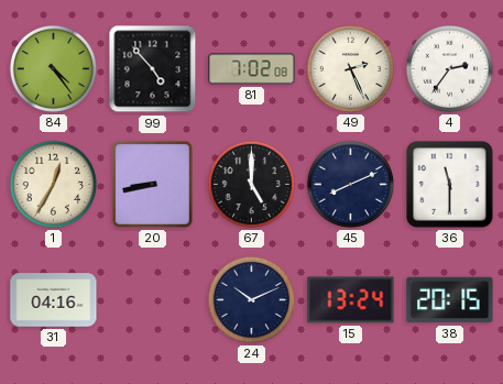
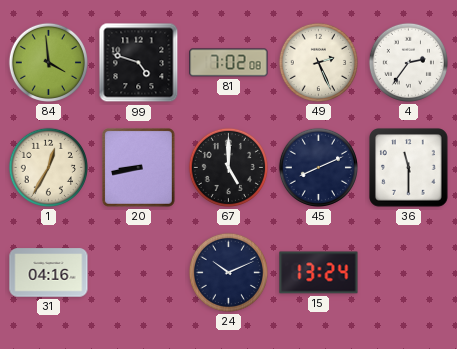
84: 4:24 -> 3:59 (48, 62)
99: 4:53 -> 4:48 (139, 63)
38: 20:15 -> none (450, 300)
